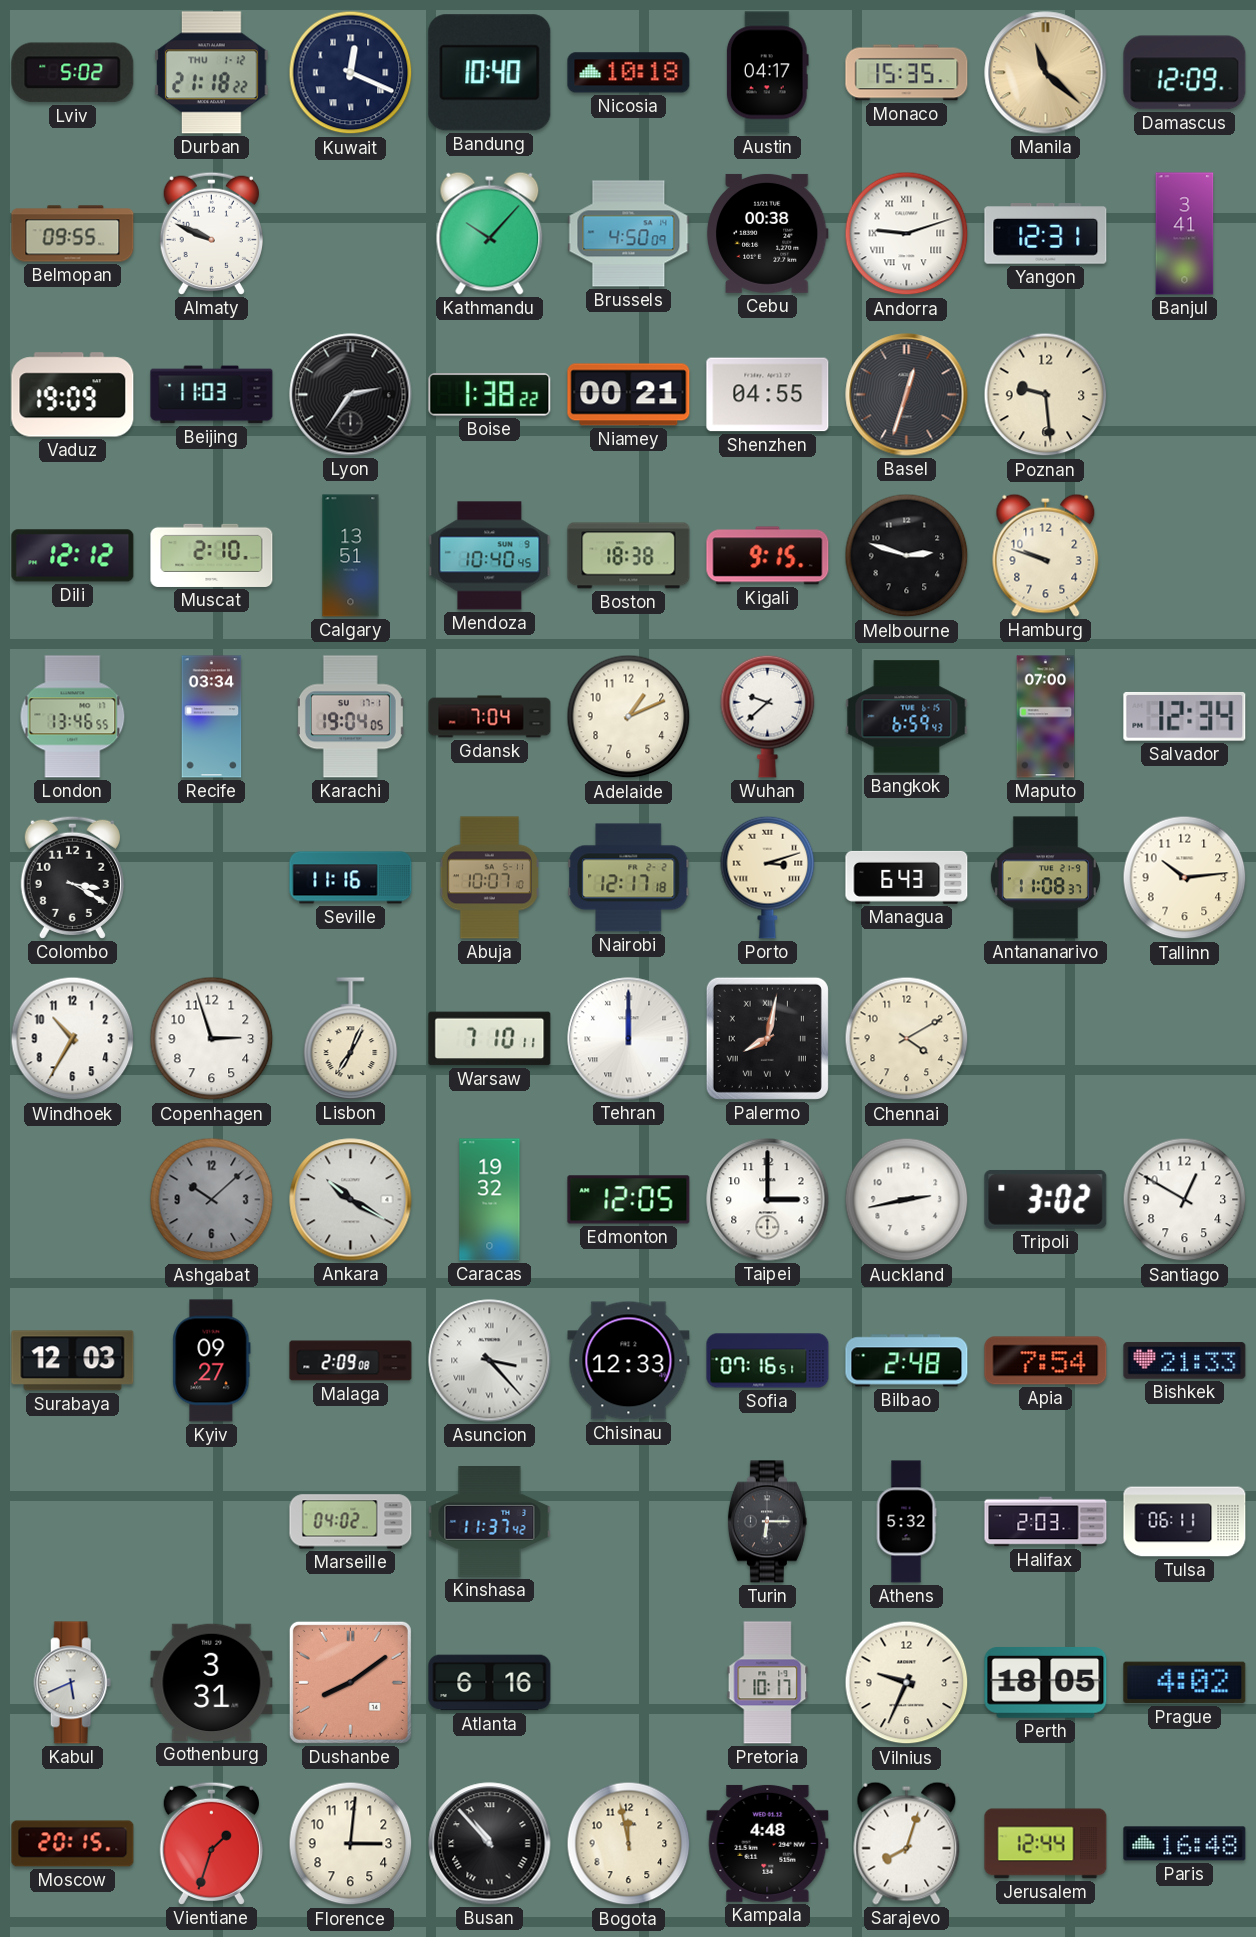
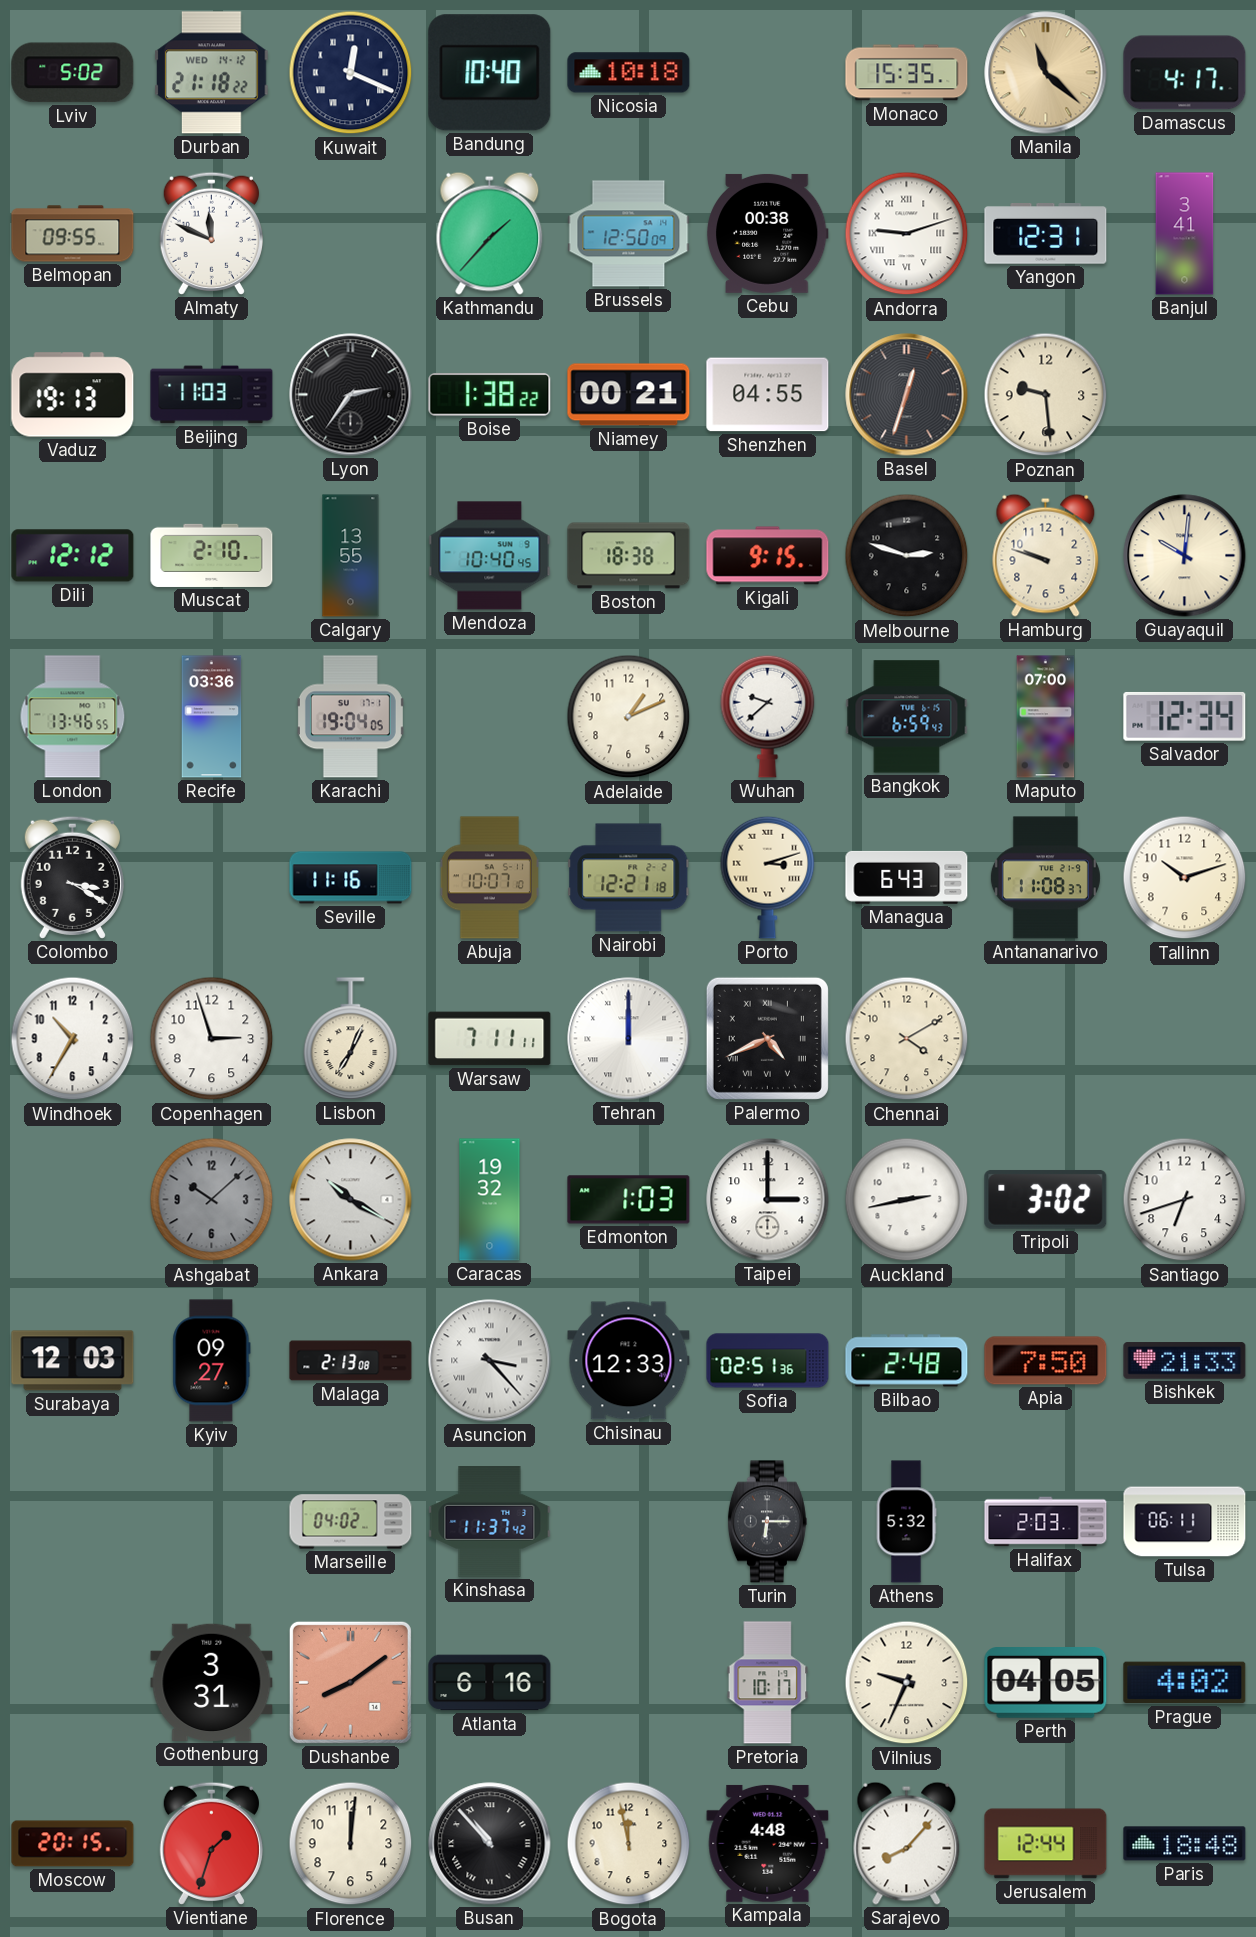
Durban date: THU 1-12 -> WED 14-12 (212, 73)
Austin: 04:17 -> none (767, 73)
Damascus: 12:09 -> 4:17 (1185, 73)
Almaty: 9:49 -> 11:49 (211, 233)
Kathmandu: 10:07 -> 1:37 (490, 233)
Brussels: 4:50 -> 12:50 (629, 234)
Vaduz: 19:09 -> 19:13 (73, 395)
Calgary: 13:51 -> 13:55 (351, 556)
Guayaquil: none -> 10:01 (1185, 556)
Recife: 03:34 -> 03:36 (212, 717)
Gdansk: 7:04 -> none (490, 717)
Nairobi: 12:17 -> 12:21 (629, 878)
Tallinn: 10:14 -> 10:12 (1185, 878)
Warsaw: 7:10 -> 7:11 (490, 1039)
Palermo: 8:02 -> 4:41 (767, 1038)
Edmonton: 12:05 -> 1:03 (629, 1200)
Santiago: 12:50 -> 6:42 (1185, 1200)
Malaga: 2:09 -> 2:13 (351, 1361)
Sofia: 07:16 -> 02:51 (768, 1361)
Apia: 7:54 -> 7:50 (1046, 1361)
Kabul: 5:41 -> none (73, 1683)
Perth: 18:05 -> 04:05 (1046, 1683)
Florence: 3:01 -> 12:01 (351, 1844)
Sarajevo: 8:03 -> 8:07 (907, 1843)
Paris: 16:48 -> 18:48 (1185, 1844)
